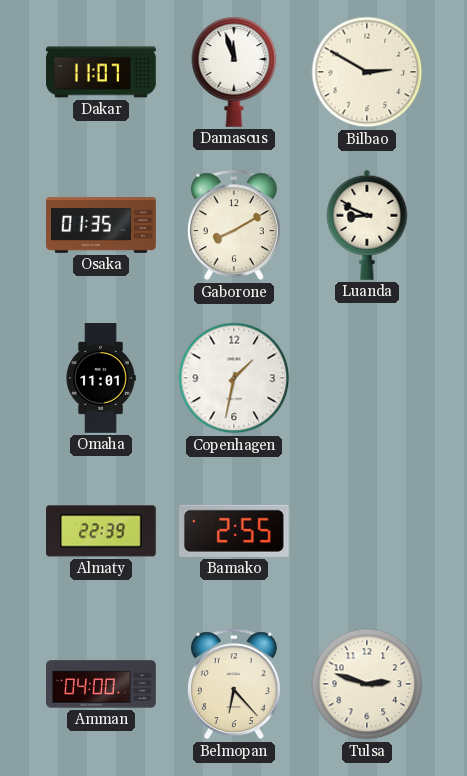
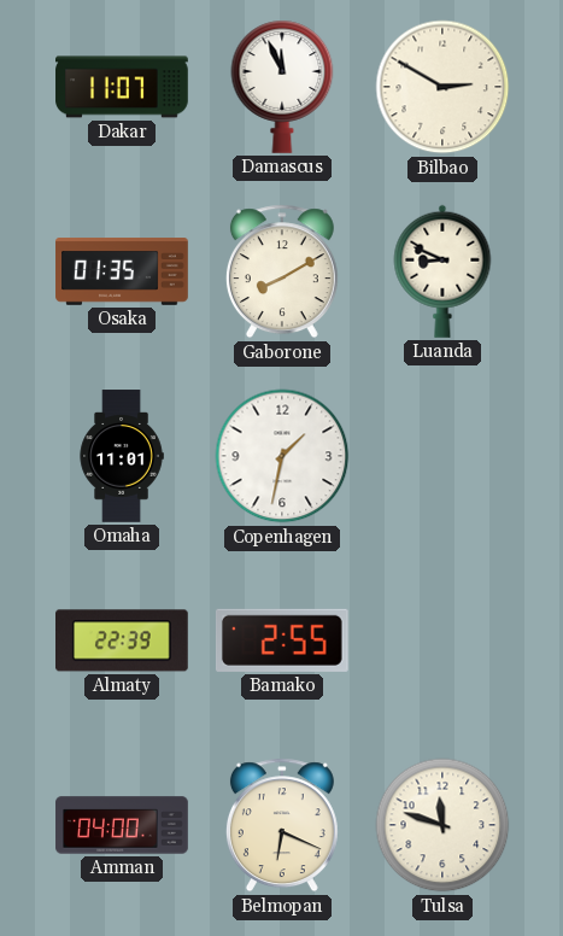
Damascus: 11:57 -> 11:56 (282, 87)
Belmopan: 6:23 -> 6:19 (282, 825)
Tulsa: 2:48 -> 11:48 (442, 825)
